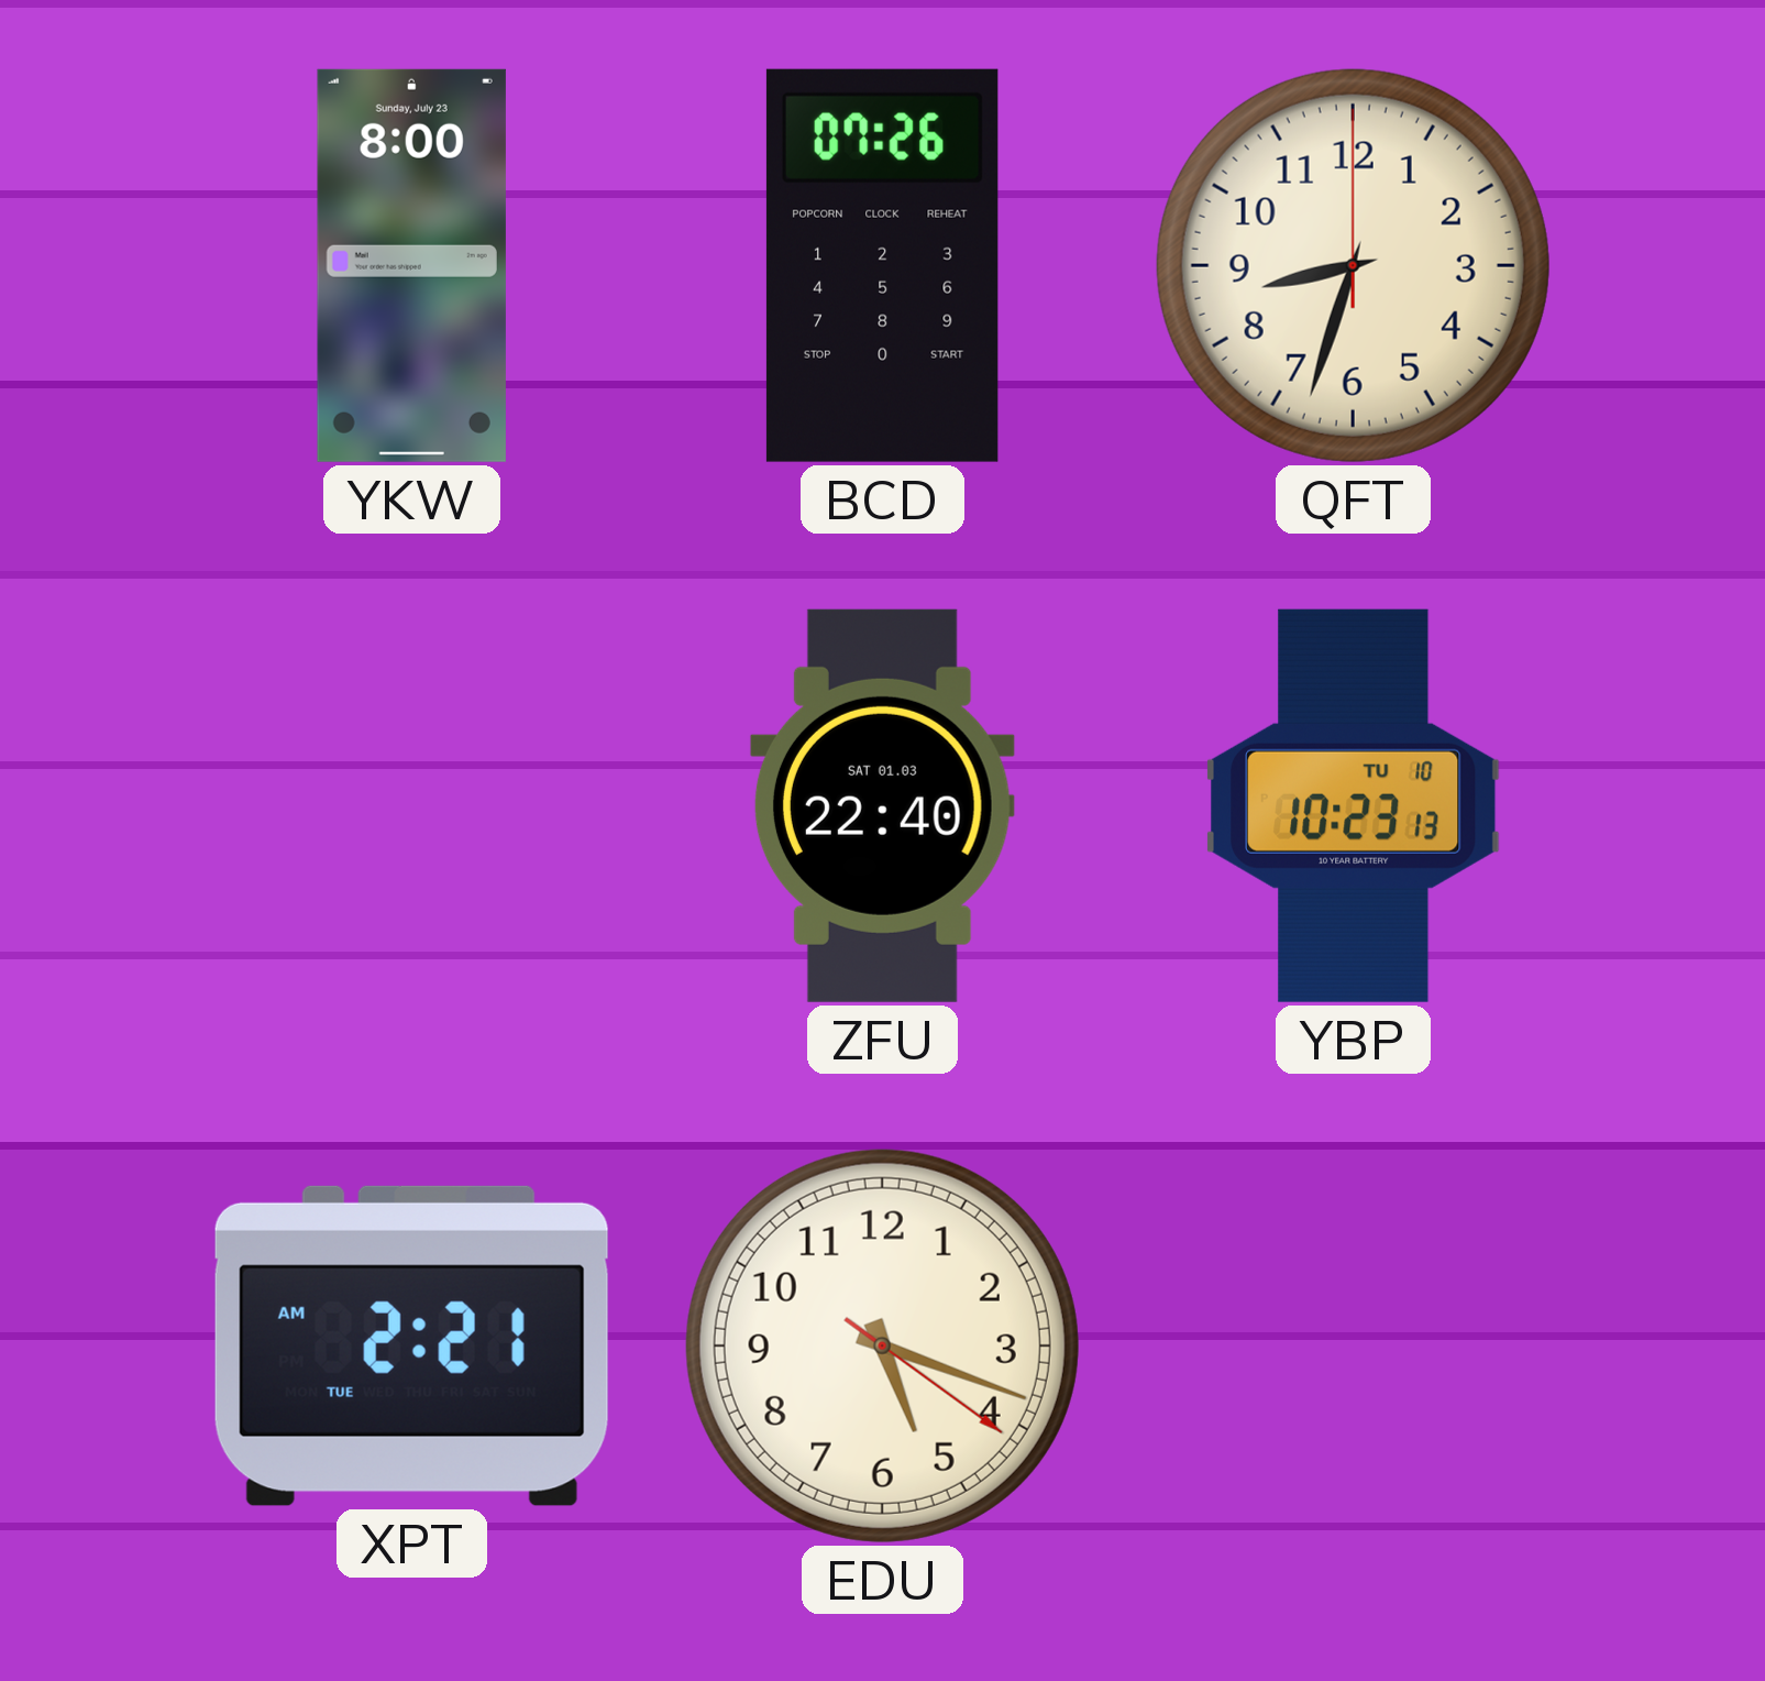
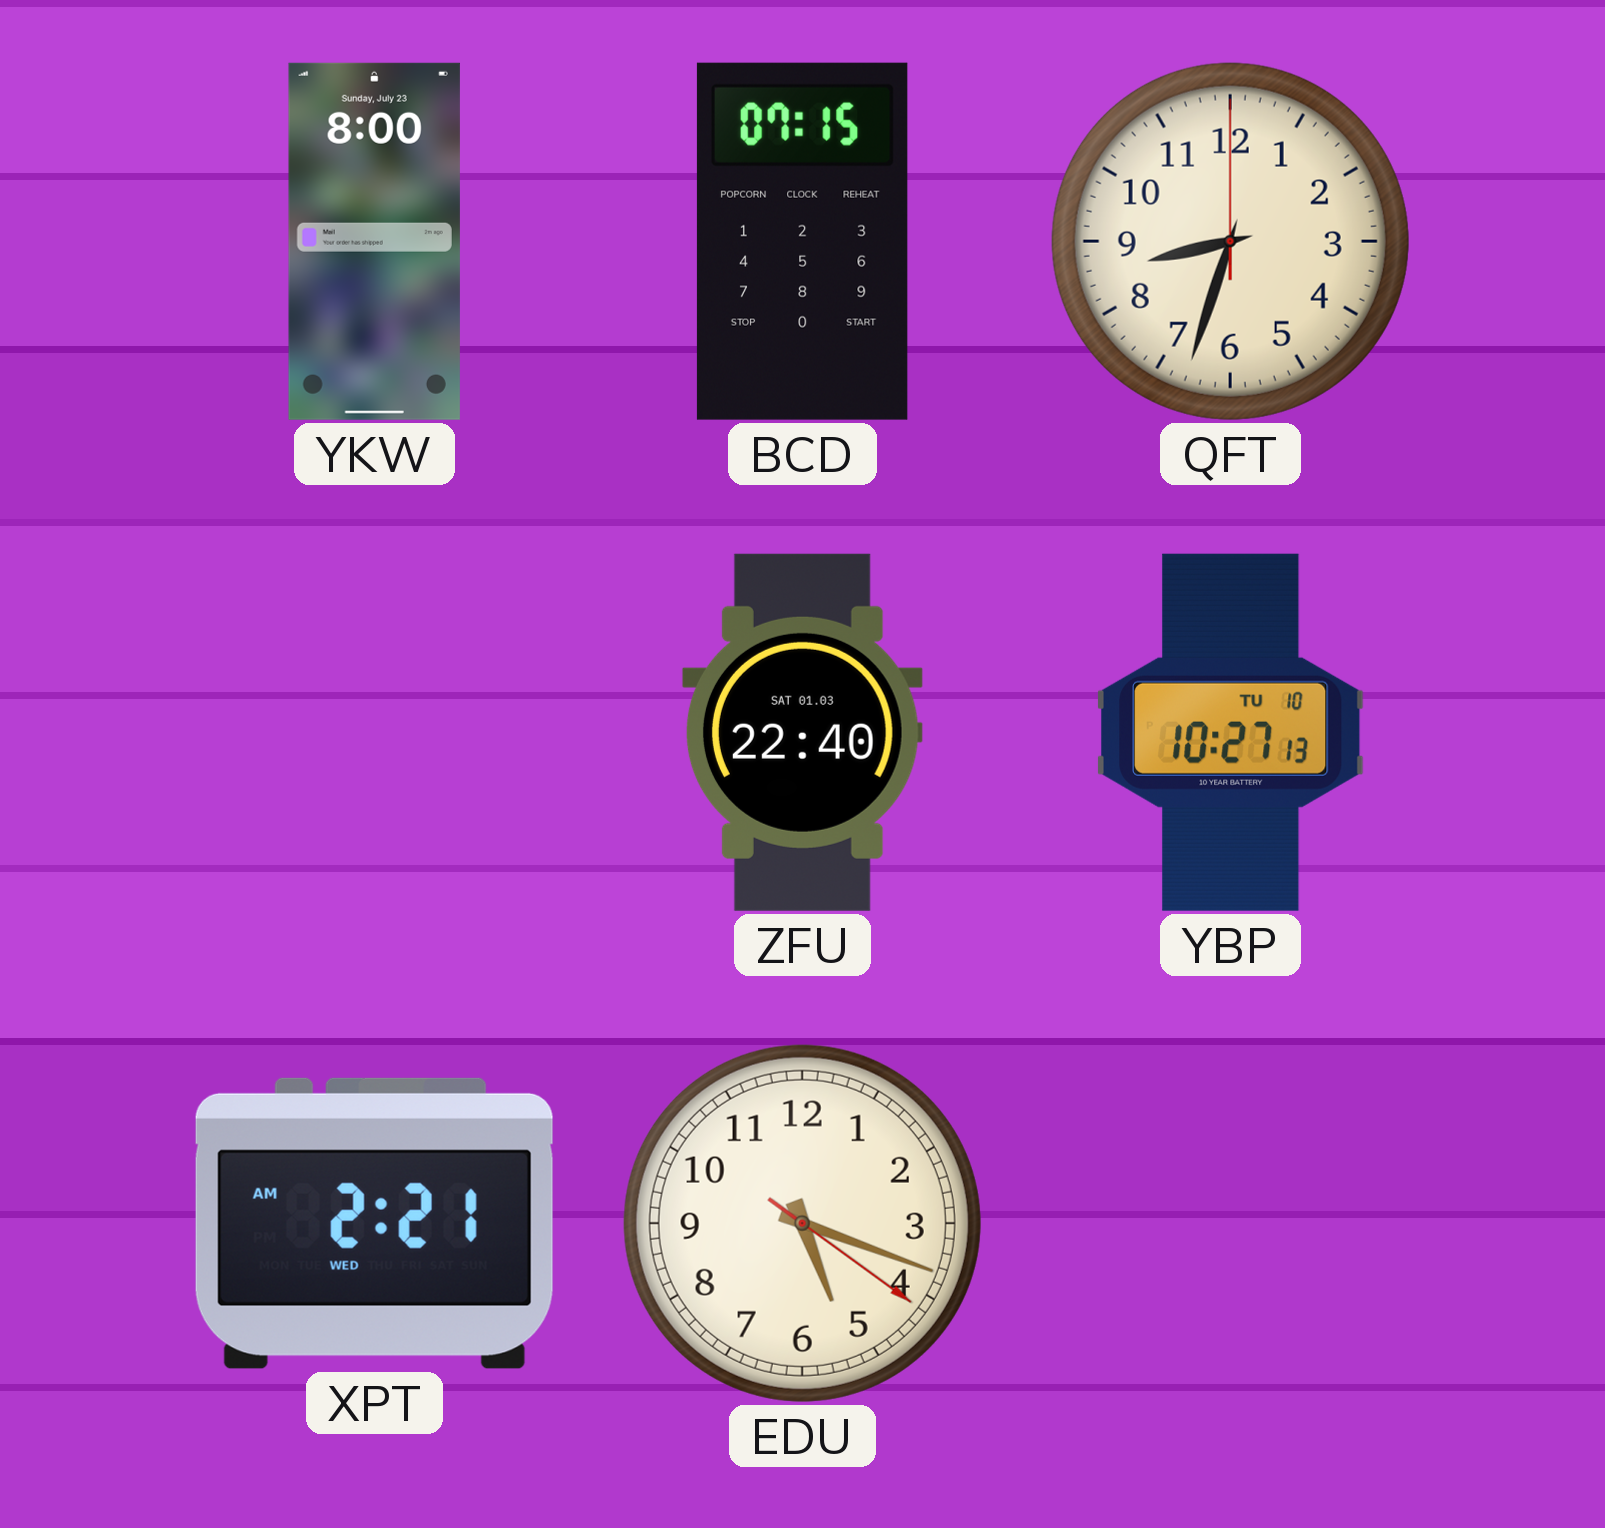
BCD: 07:26 -> 07:15 (802, 241)
YBP: 10:23 -> 10:27 (1231, 732)
XPT date: TUE -> WED (374, 1223)
